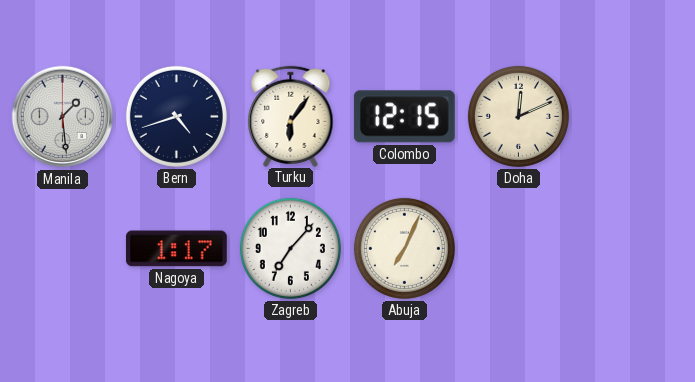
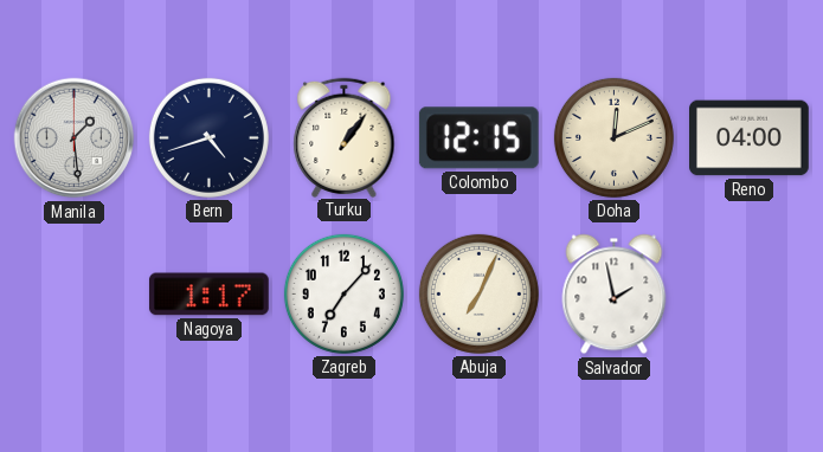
Turku: 6:06 -> 1:06 (345, 137)
Reno: none -> 04:00 (750, 138)
Salvador: none -> 1:58 (615, 295)
